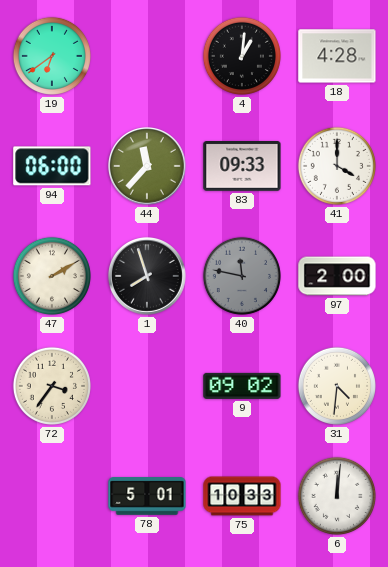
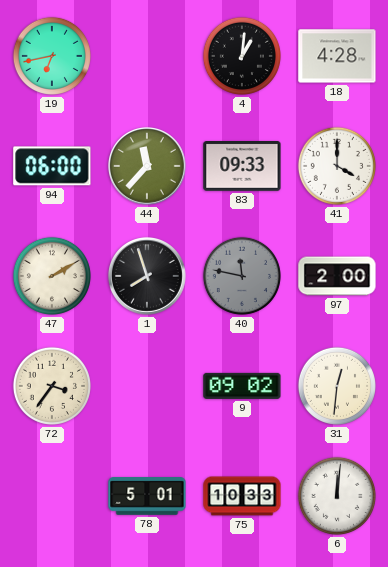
19: 6:39 -> 6:43 (52, 56)
31: 4:31 -> 12:31 (337, 386)
